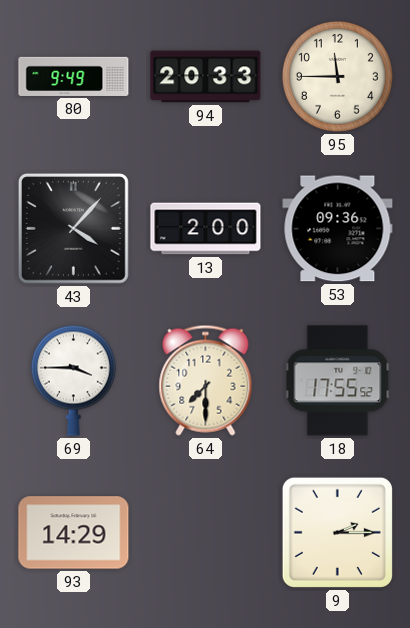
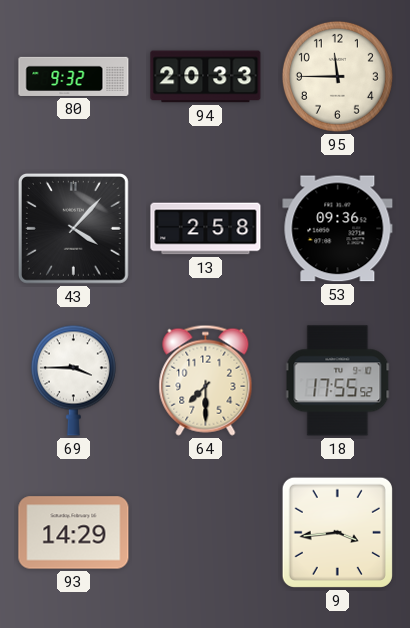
80: 9:49 -> 9:32 (74, 76)
13: 2:00 -> 2:58 (206, 229)
9: 2:15 -> 3:44 (337, 532)
